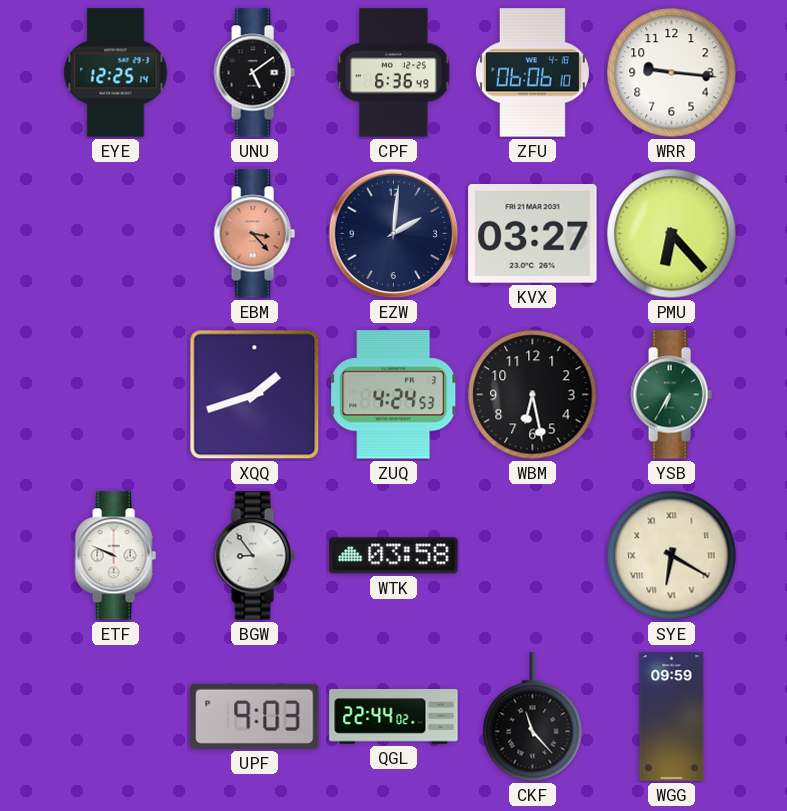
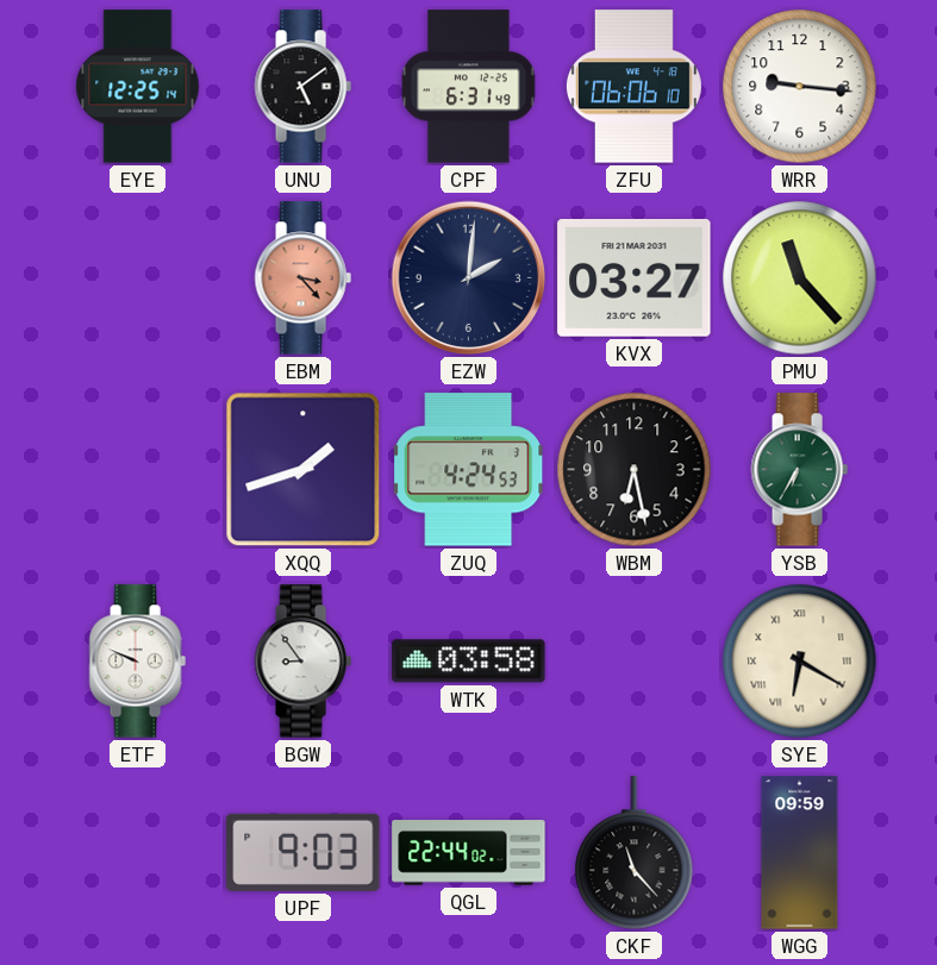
CPF: 6:36 -> 6:31 (469, 87)
PMU: 6:23 -> 11:23 (800, 278)
